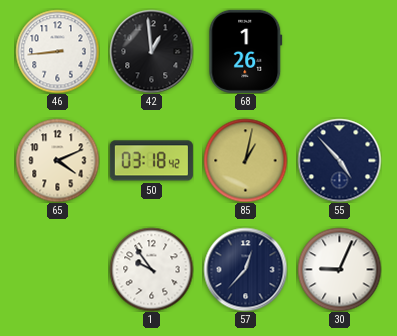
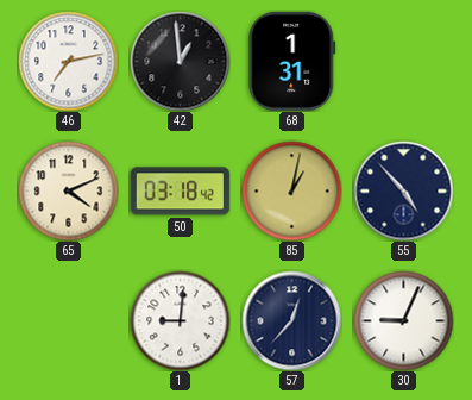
46: 8:44 -> 7:13 (68, 61)
68: 1:26 -> 1:31 (292, 61)
1: 9:54 -> 9:01 (180, 320)
